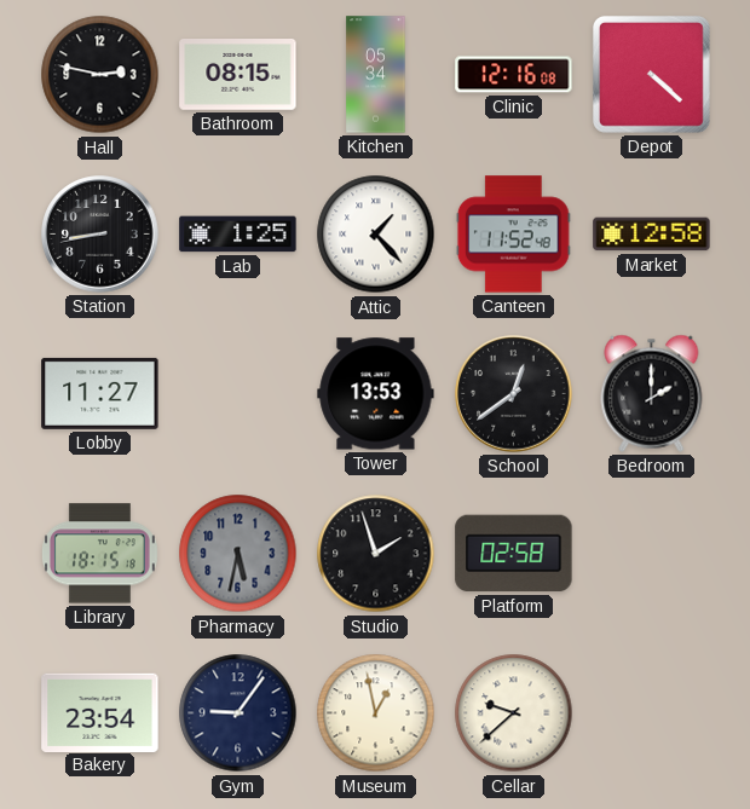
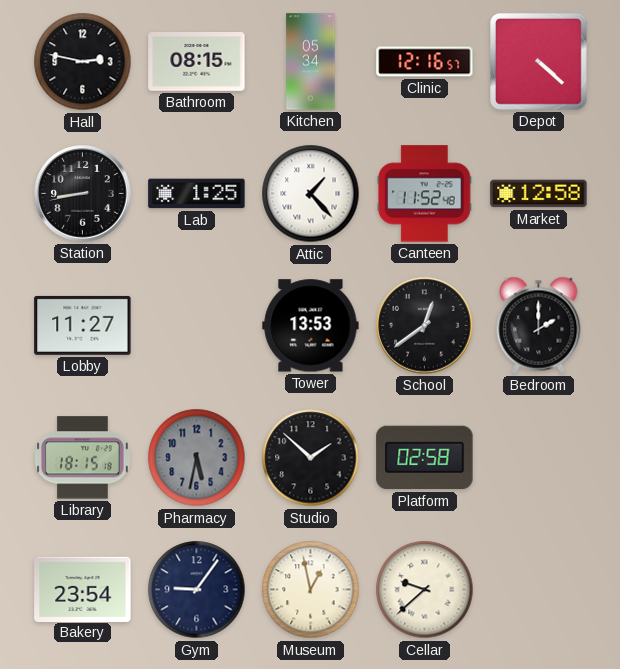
Clinic: 12:16:08 -> 12:16:57 (425, 62)
Studio: 1:57 -> 1:52 (311, 458)
